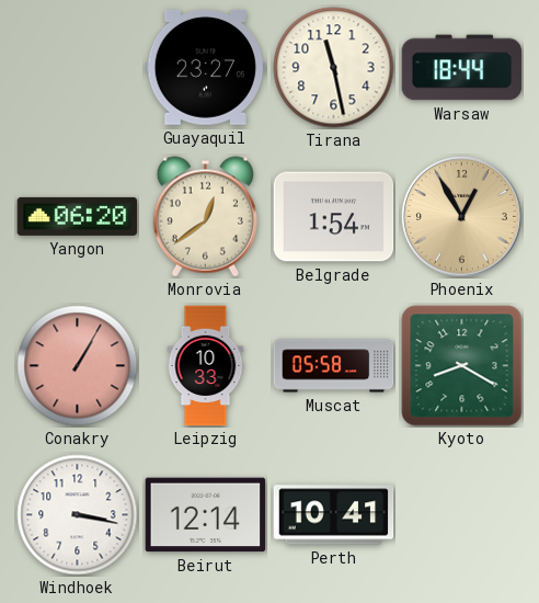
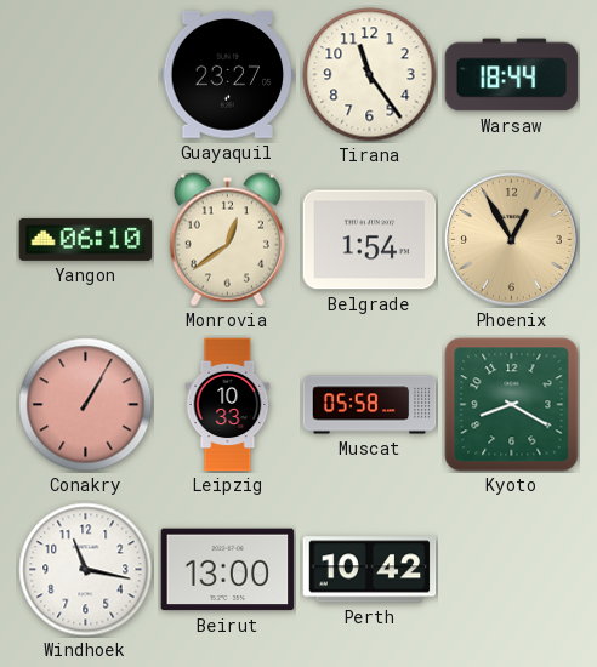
Tirana: 11:28 -> 11:24 (370, 75)
Yangon: 06:20 -> 06:10 (86, 239)
Windhoek: 3:17 -> 11:17 (86, 570)
Beirut: 12:14 -> 13:00 (228, 570)
Perth: 10:41 -> 10:42 (370, 570)
